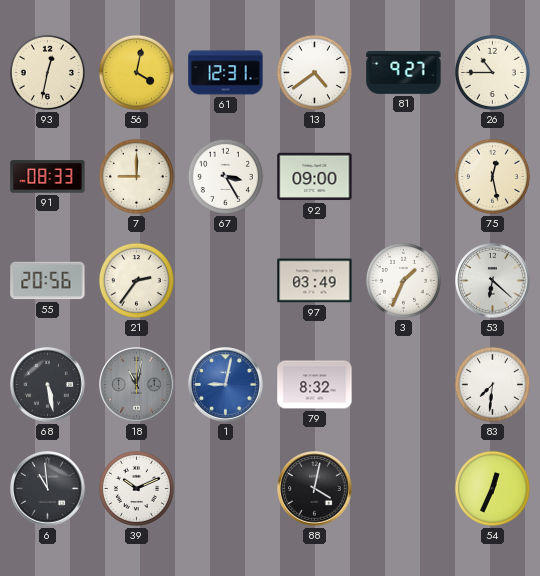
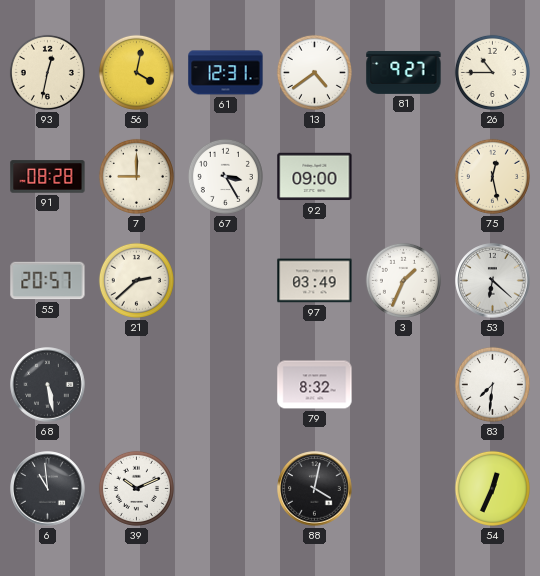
91: 08:33 -> 08:28 (48, 177)
55: 20:56 -> 20:57 (48, 281)
21: 2:36 -> 2:38 (136, 280)
18: 11:02 -> none (137, 385)
1: 9:02 -> none (226, 385)
